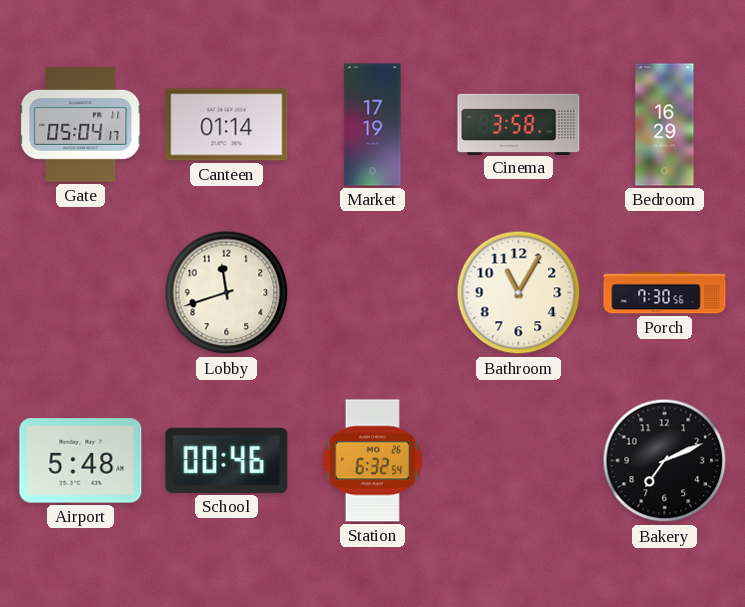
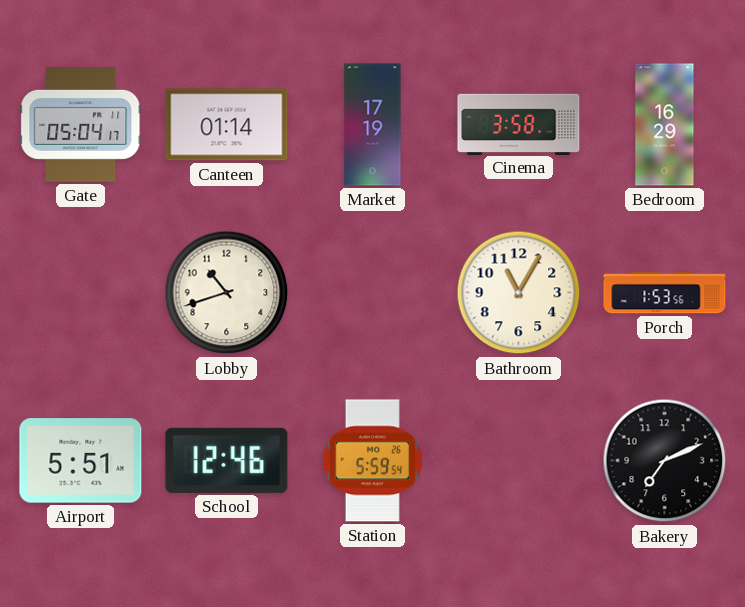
Lobby: 11:42 -> 10:42 (227, 293)
Porch: 7:30 -> 1:53 (665, 293)
Airport: 5:48 -> 5:51 (81, 461)
School: 00:46 -> 12:46 (227, 460)
Station: 6:32 -> 5:59 (372, 461)
